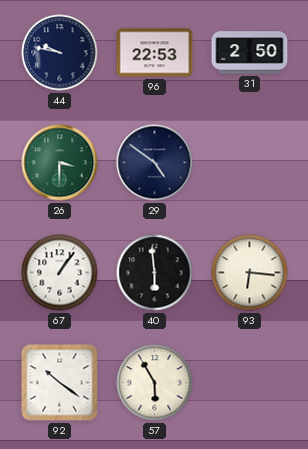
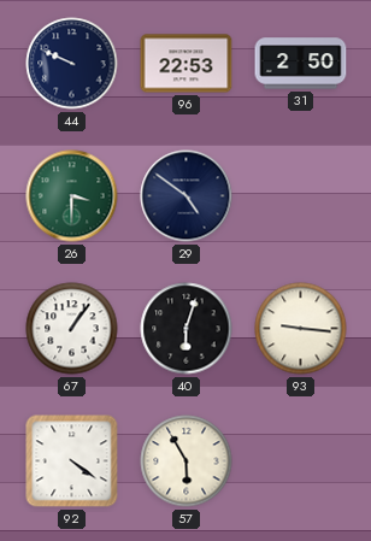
44: 9:47 -> 9:49 (72, 64)
40: 5:59 -> 6:03 (187, 329)
93: 6:16 -> 9:16 (301, 329)
92: 10:21 -> 4:21 (72, 461)
